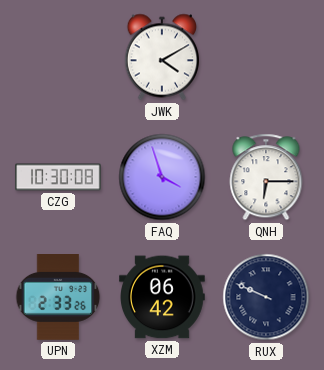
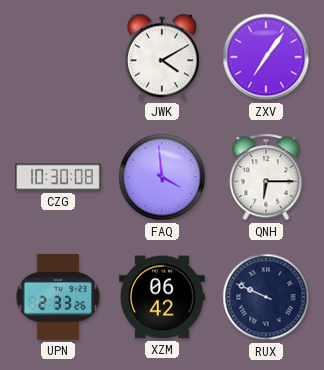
ZXV: none -> 7:06 (266, 57)
FAQ: 3:57 -> 3:59 (162, 177)
